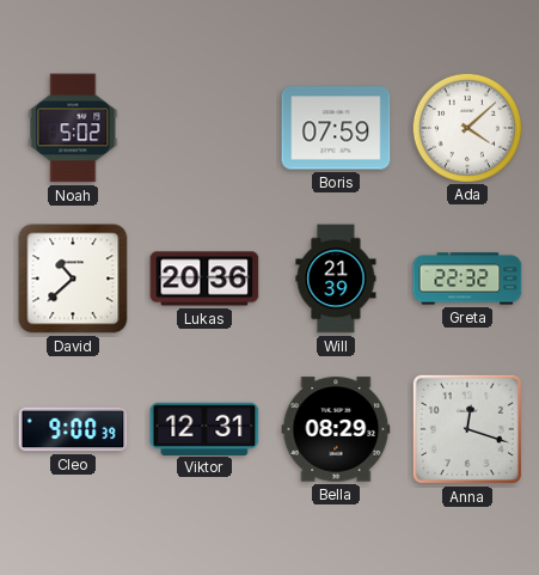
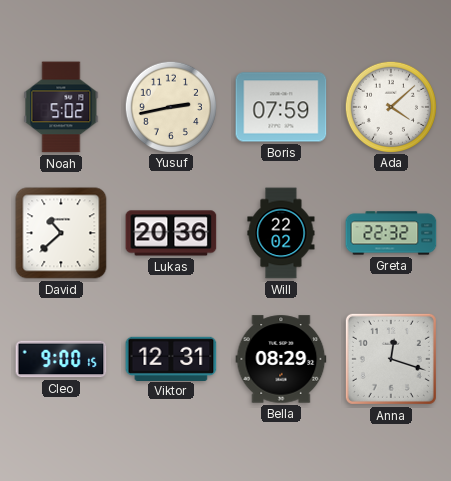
Yusuf: none -> 2:43 (170, 106)
Will: 21:39 -> 22:02 (281, 233)
Cleo: 9:00:39 -> 9:00:15 (61, 359)
